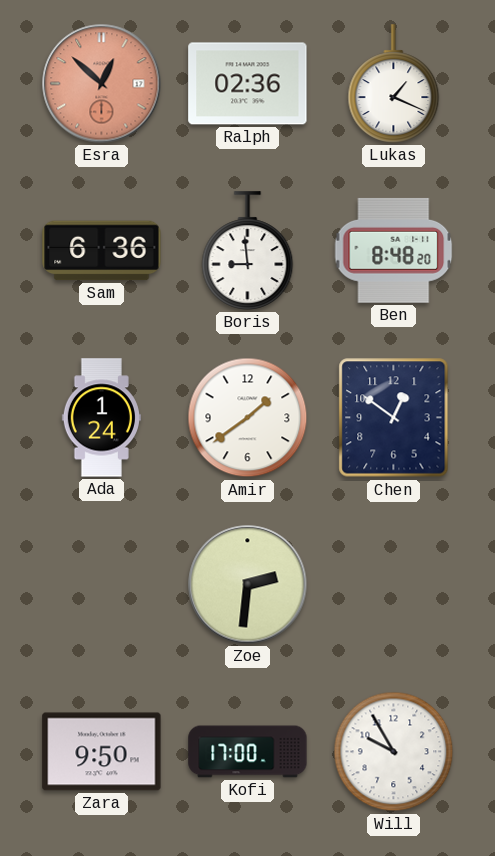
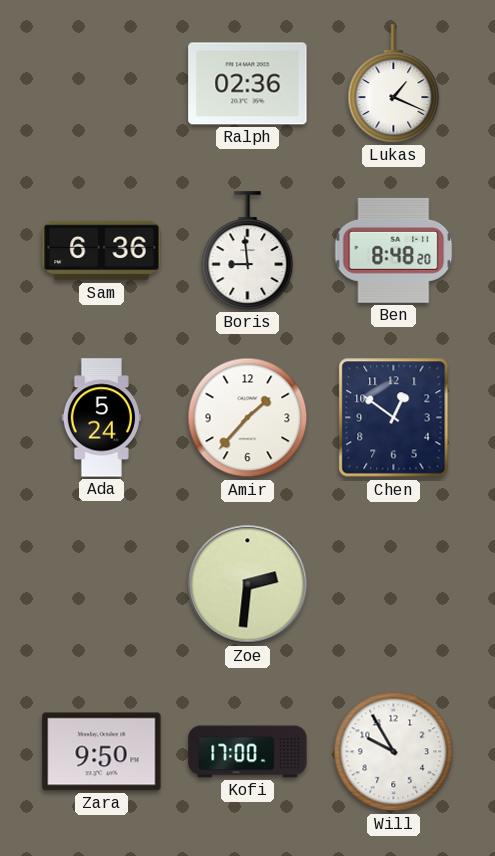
Esra: 12:52 -> none (102, 84)
Ada: 1:24 -> 5:24 (101, 418)
Amir: 1:39 -> 1:37 (248, 418)
